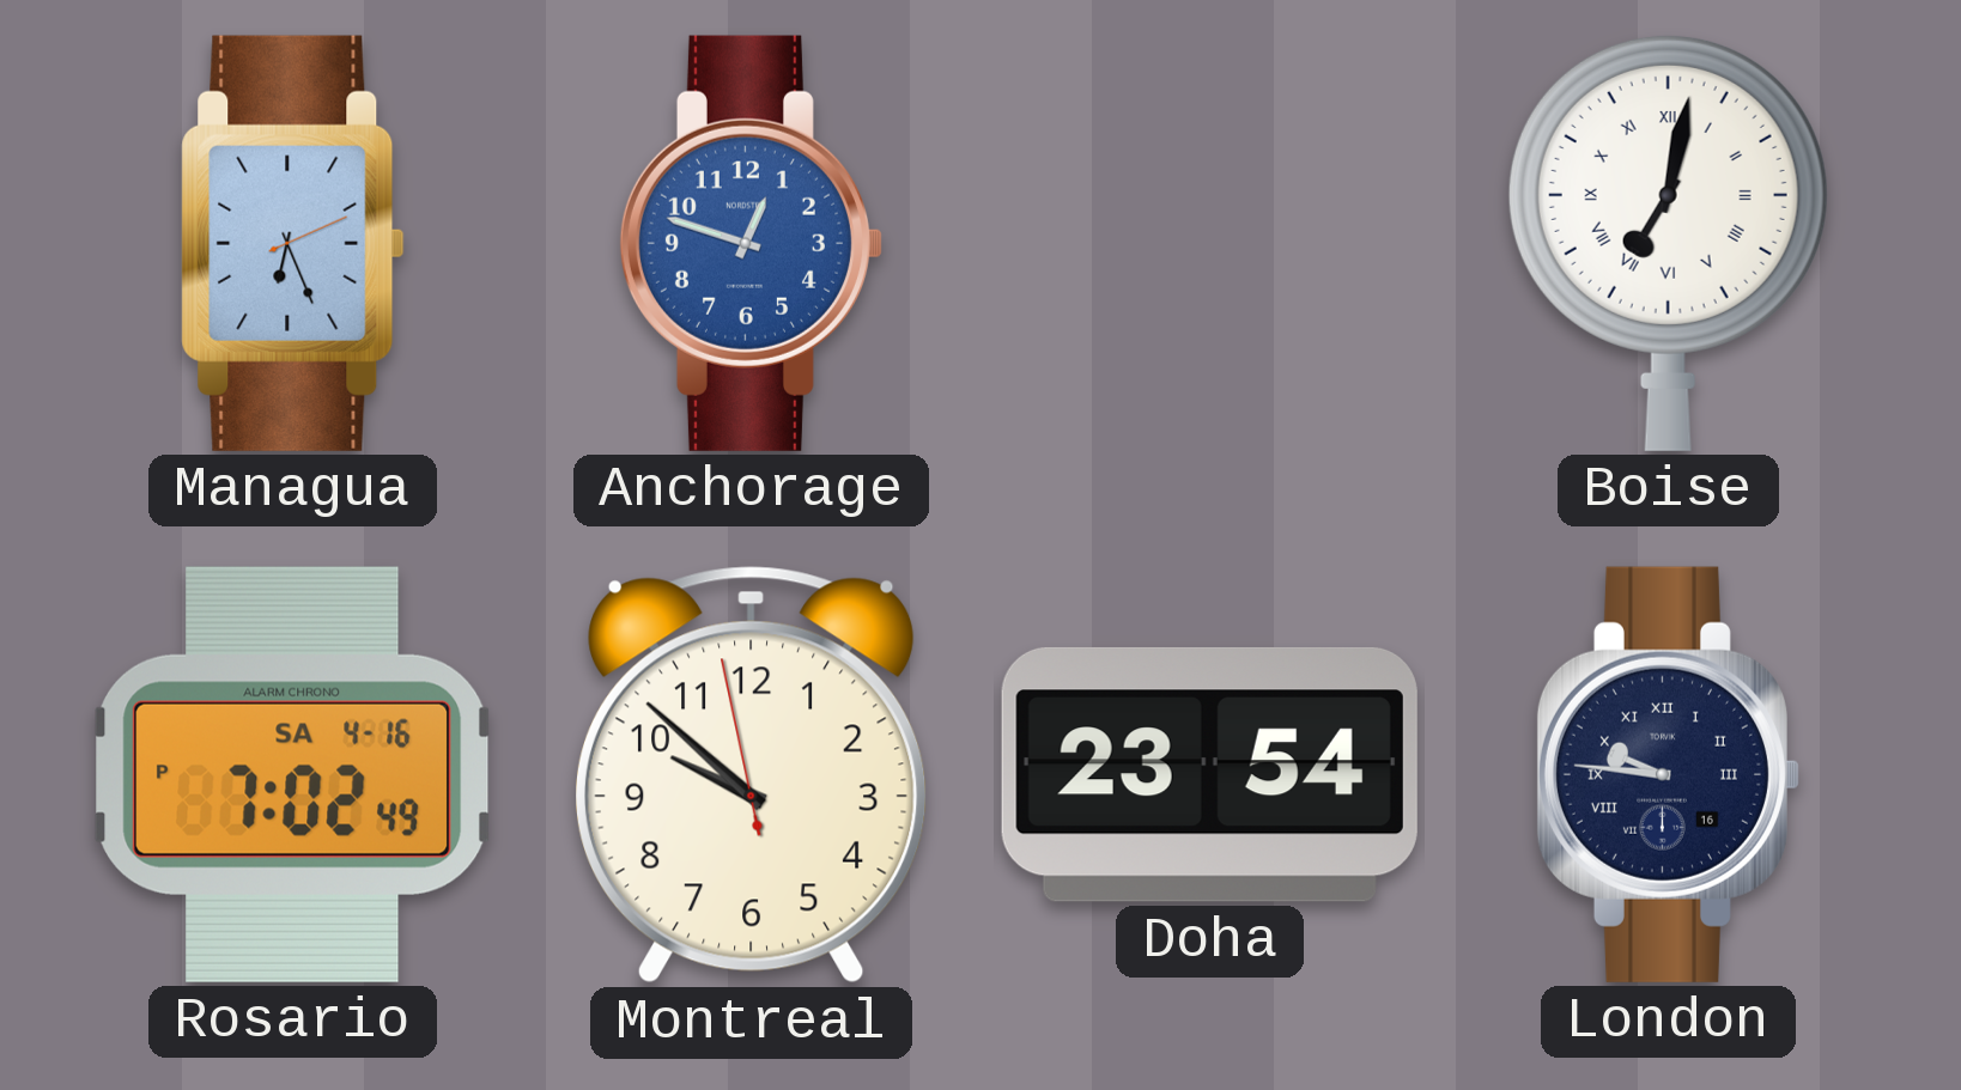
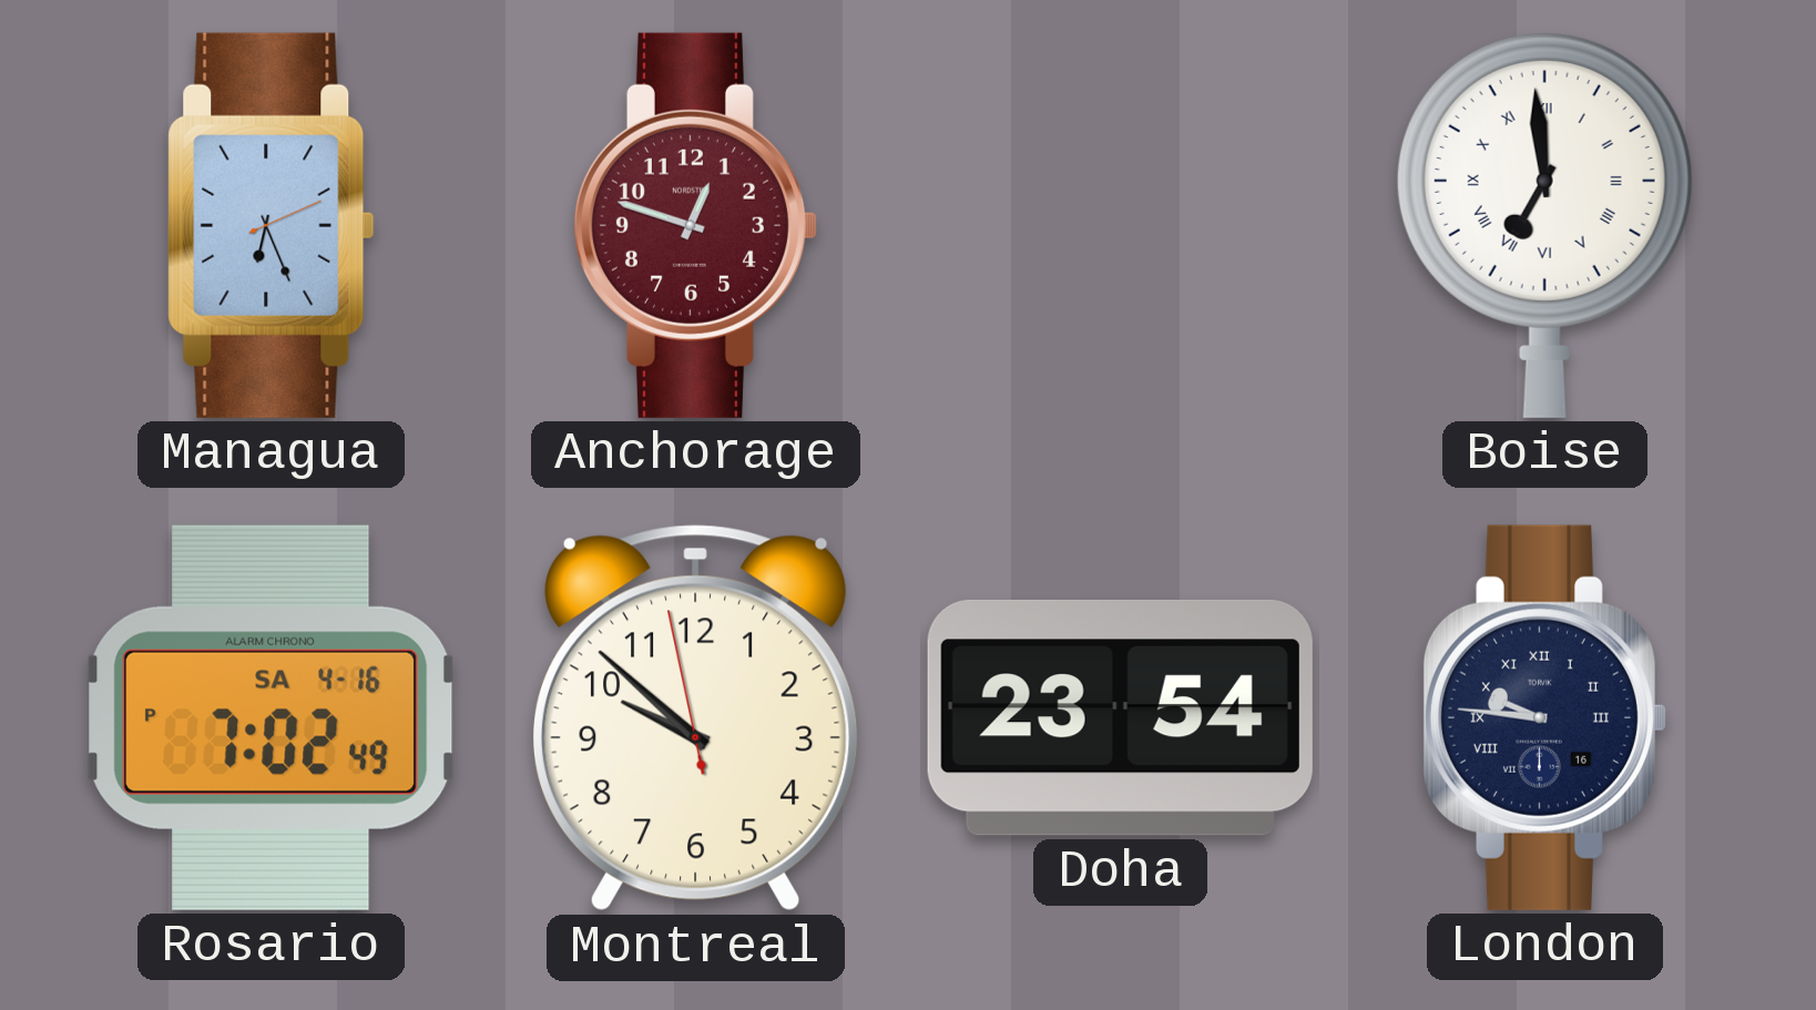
Anchorage dial: blue -> burgundy (695, 225)
Boise: 7:02 -> 6:59 (1544, 225)
